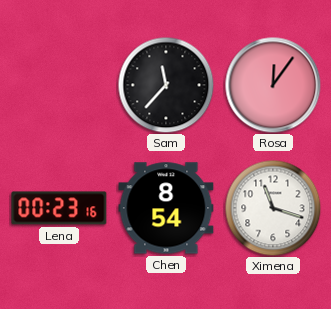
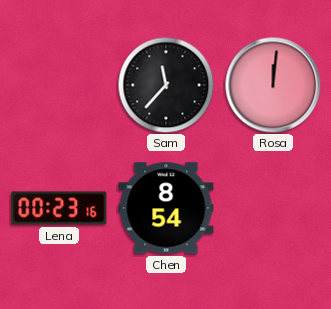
Rosa: 12:06 -> 12:01 (273, 85)
Ximena: 11:18 -> none (273, 208)
